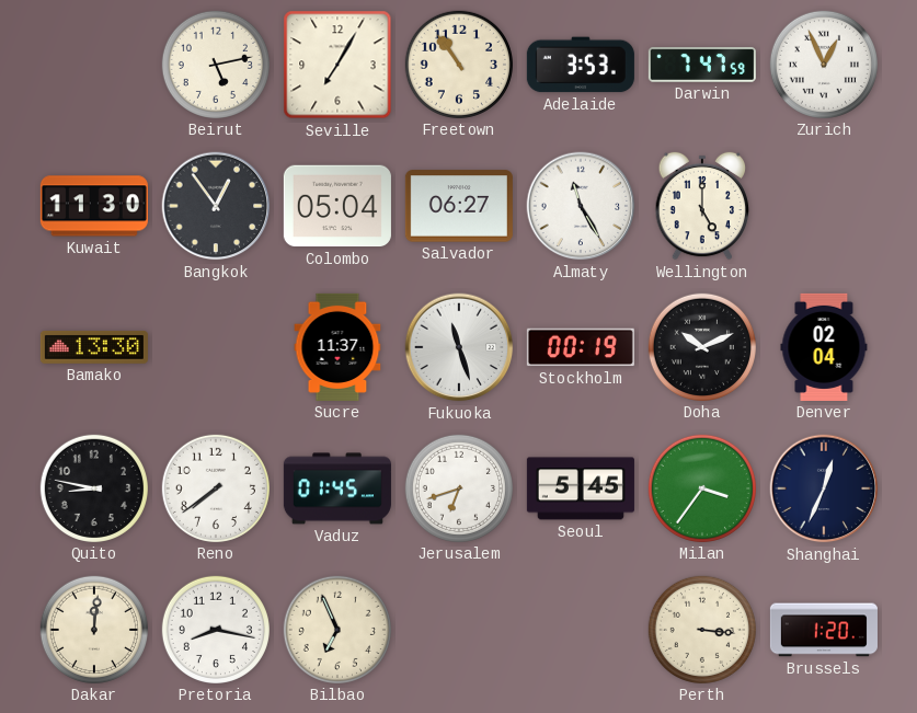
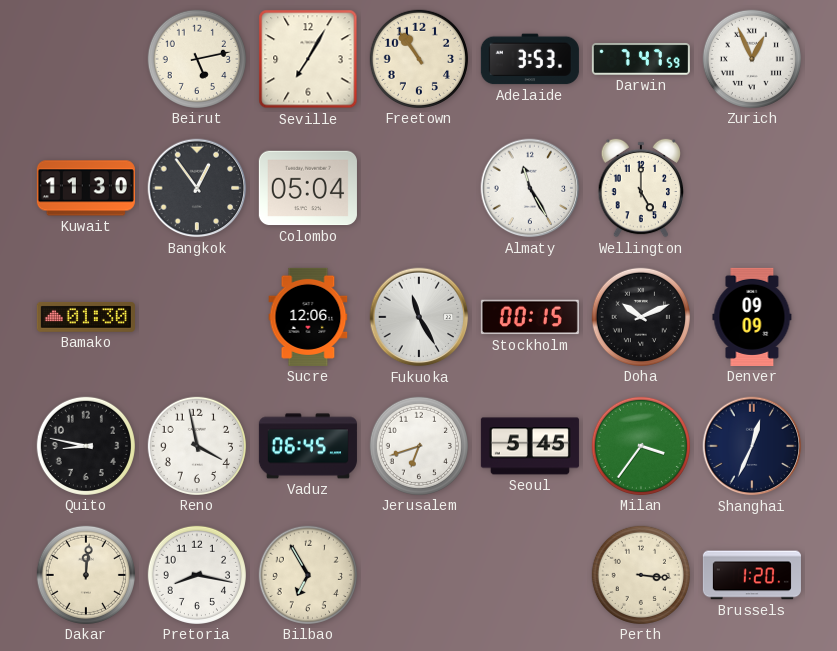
Salvador: 06:27 -> none (459, 206)
Bamako: 13:30 -> 01:30 (86, 317)
Sucre: 11:37 -> 12:06 (308, 317)
Fukuoka: 11:27 -> 11:25 (419, 317)
Stockholm: 00:19 -> 00:15 (530, 317)
Denver: 02:04 -> 09:09 (752, 317)
Reno: 7:39 -> 3:58 (197, 446)
Vaduz: 01:45 -> 06:45 (308, 446)
Bilbao: 6:56 -> 6:55 (308, 575)
